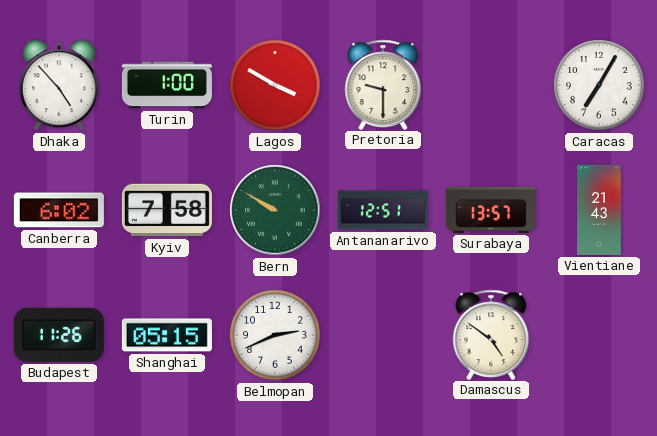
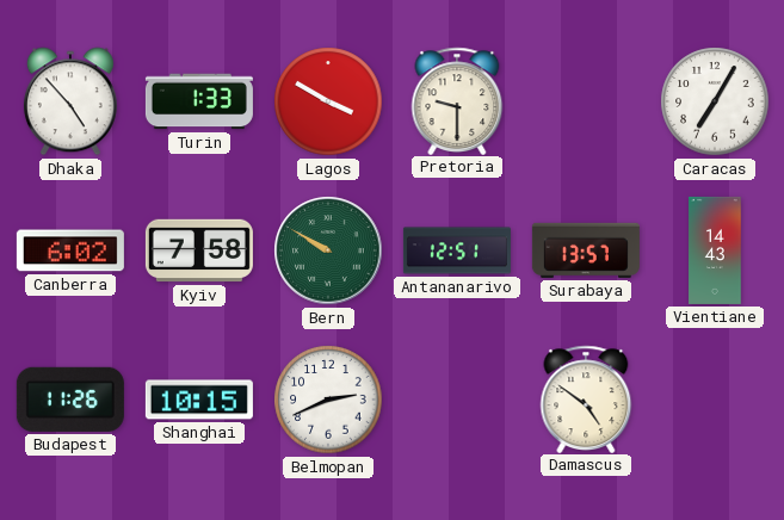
Turin: 1:00 -> 1:33 (199, 101)
Vientiane: 21:43 -> 14:43 (715, 250)
Shanghai: 05:15 -> 10:15 (199, 400)
